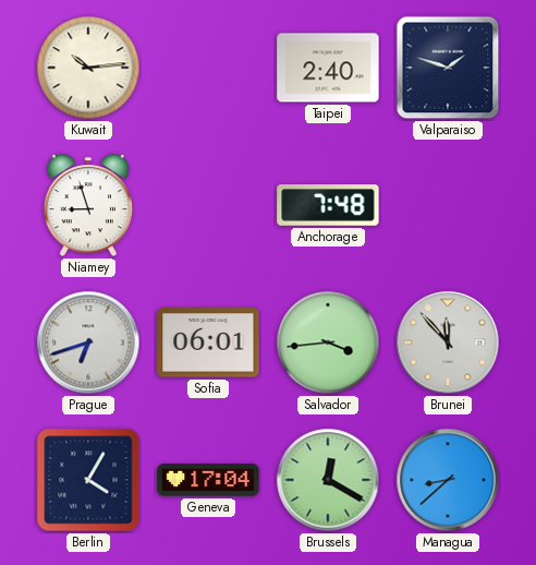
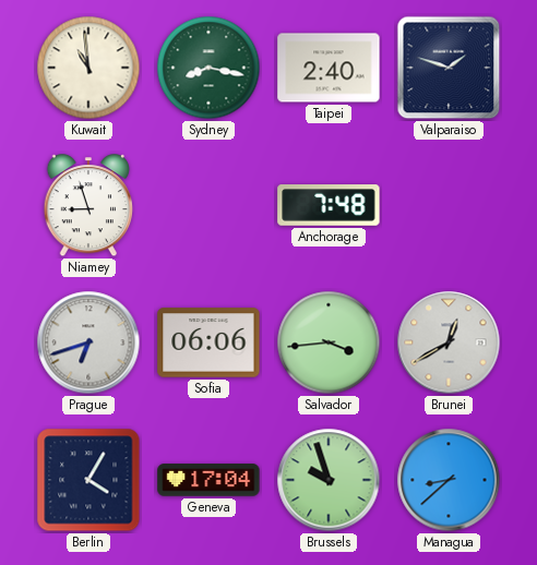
Kuwait: 10:14 -> 10:59 (88, 68)
Sydney: none -> 8:17 (208, 68)
Sofia: 06:01 -> 06:06 (208, 342)
Brunei: 11:53 -> 12:40 (449, 342)
Brussels: 12:20 -> 9:57 (329, 480)
